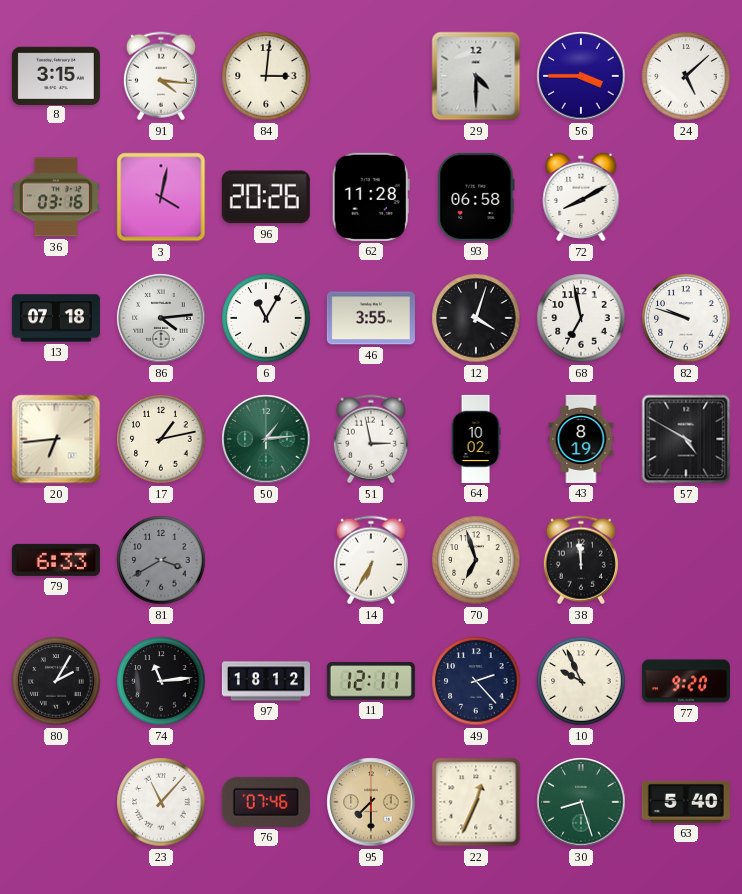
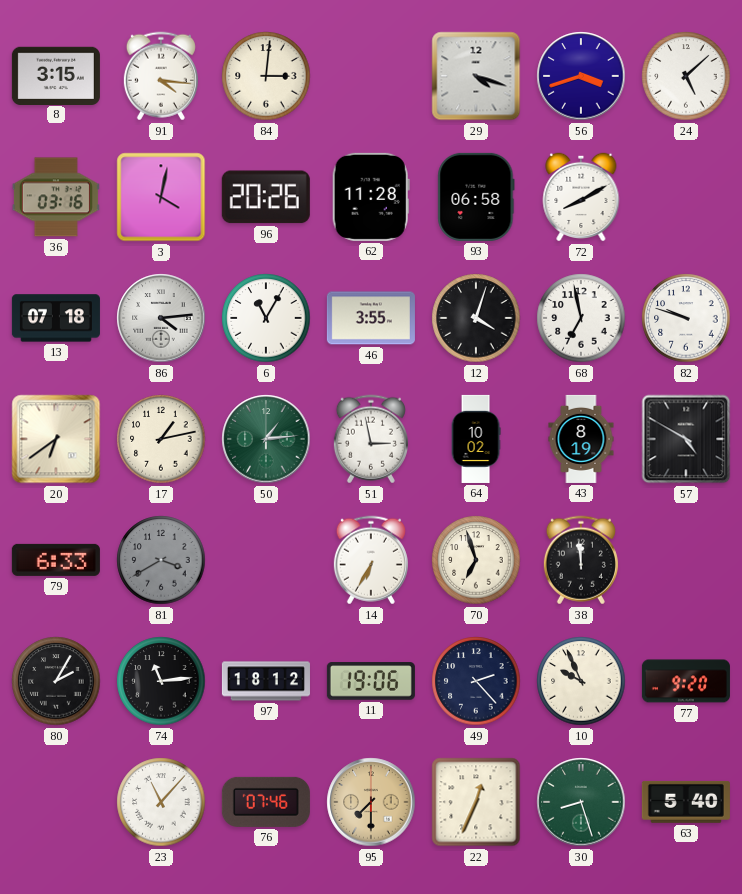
29: 4:30 -> 4:18 (476, 76)
56: 3:45 -> 3:42 (581, 76)
20: 6:44 -> 6:39 (56, 439)
11: 12:11 -> 19:06 (371, 681)
